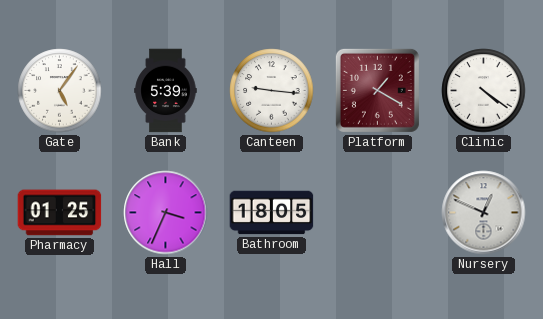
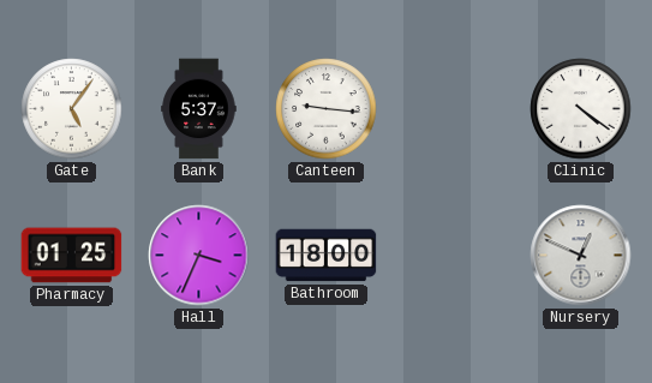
Bank: 5:39 -> 5:37 (199, 109)
Platform: 1:20 -> none (377, 90)
Bathroom: 18:05 -> 18:00 (327, 256)
